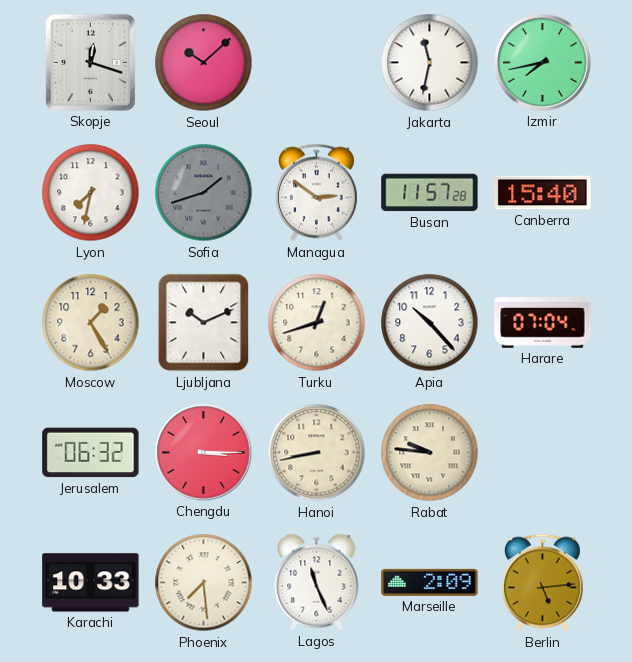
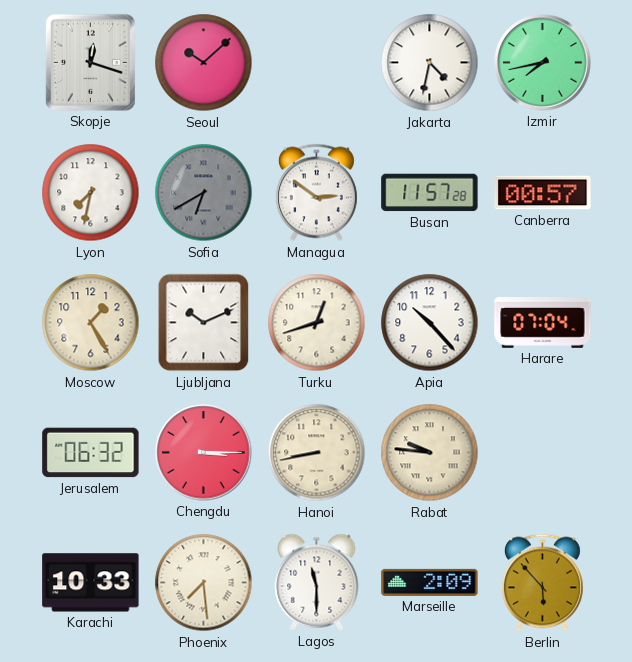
Jakarta: 11:32 -> 4:32 (430, 63)
Sofia: 1:42 -> 6:40 (204, 193)
Canberra: 15:40 -> 00:57 (543, 193)
Lagos: 11:26 -> 11:30 (317, 582)
Berlin: 5:14 -> 5:53 (542, 583)
